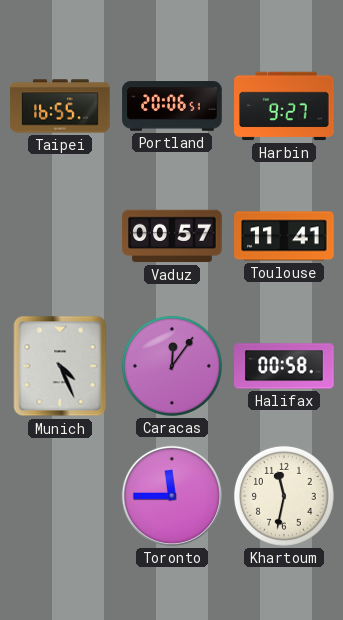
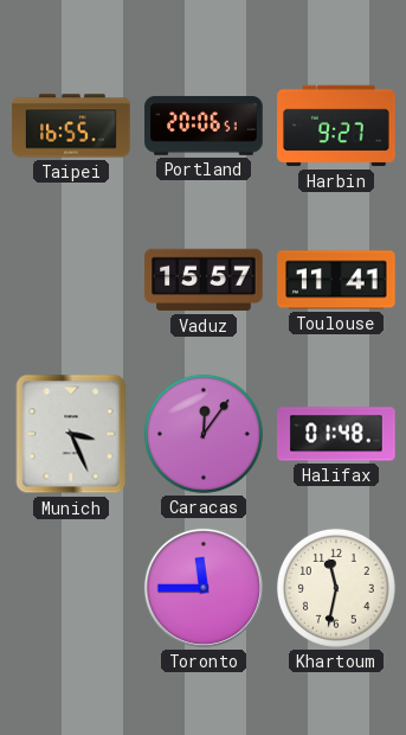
Vaduz: 00:57 -> 15:57 (204, 280)
Munich: 4:26 -> 3:26 (71, 434)
Halifax: 00:58 -> 01:48 (336, 434)
